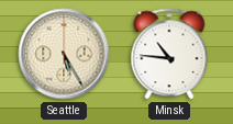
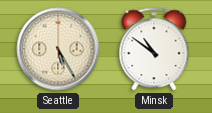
Minsk: 10:46 -> 10:51 (154, 49)
